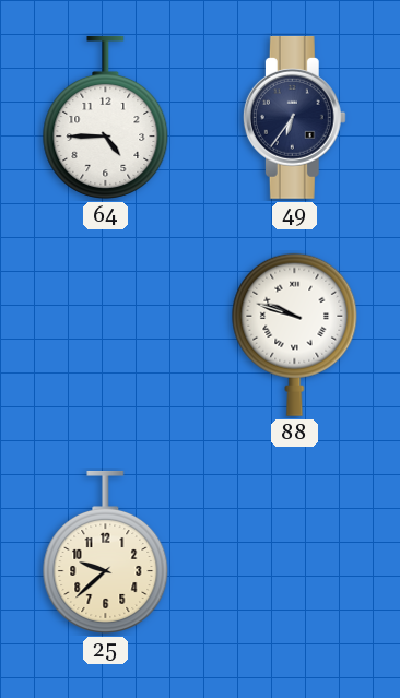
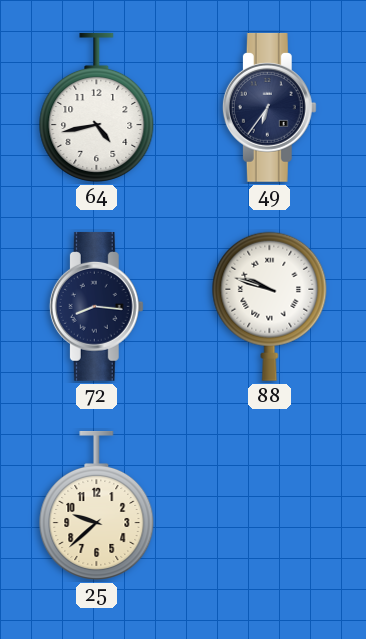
64: 4:45 -> 4:43 (97, 107)
72: none -> 8:16 (96, 306)
